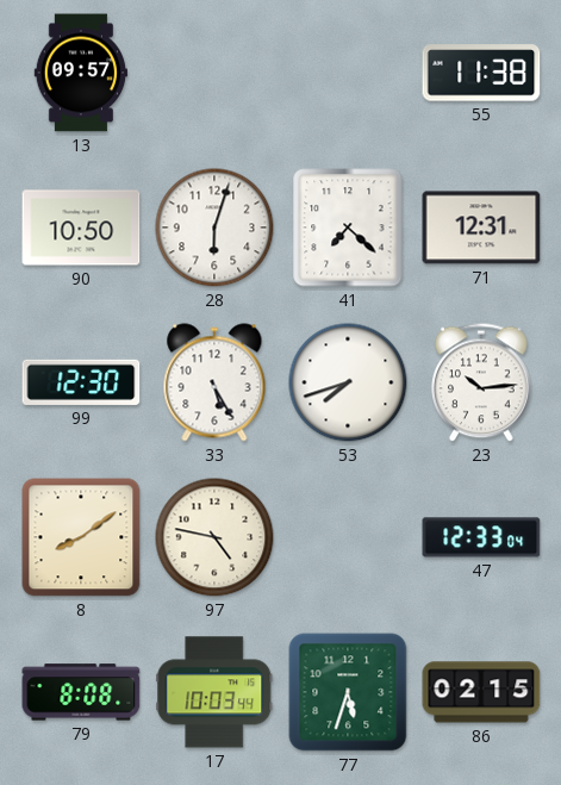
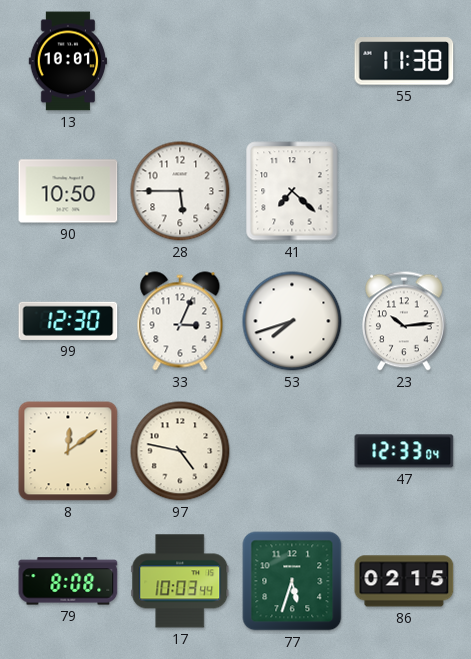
13: 09:57 -> 10:01 (67, 61)
28: 6:03 -> 5:45 (180, 191)
71: 12:31 -> none (481, 228)
33: 5:25 -> 3:04 (180, 321)
8: 8:09 -> 12:09 (68, 451)
